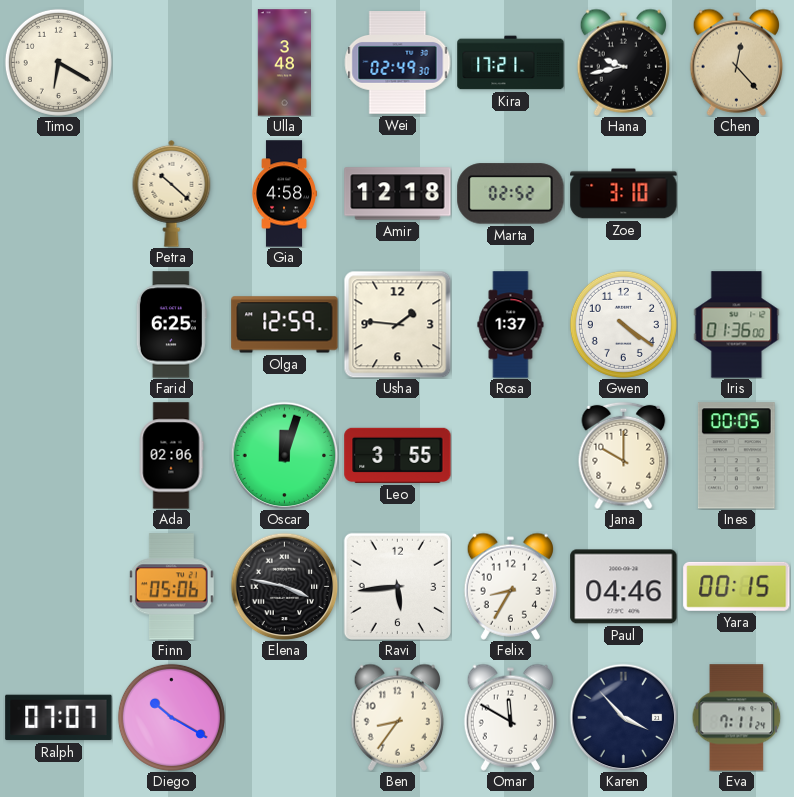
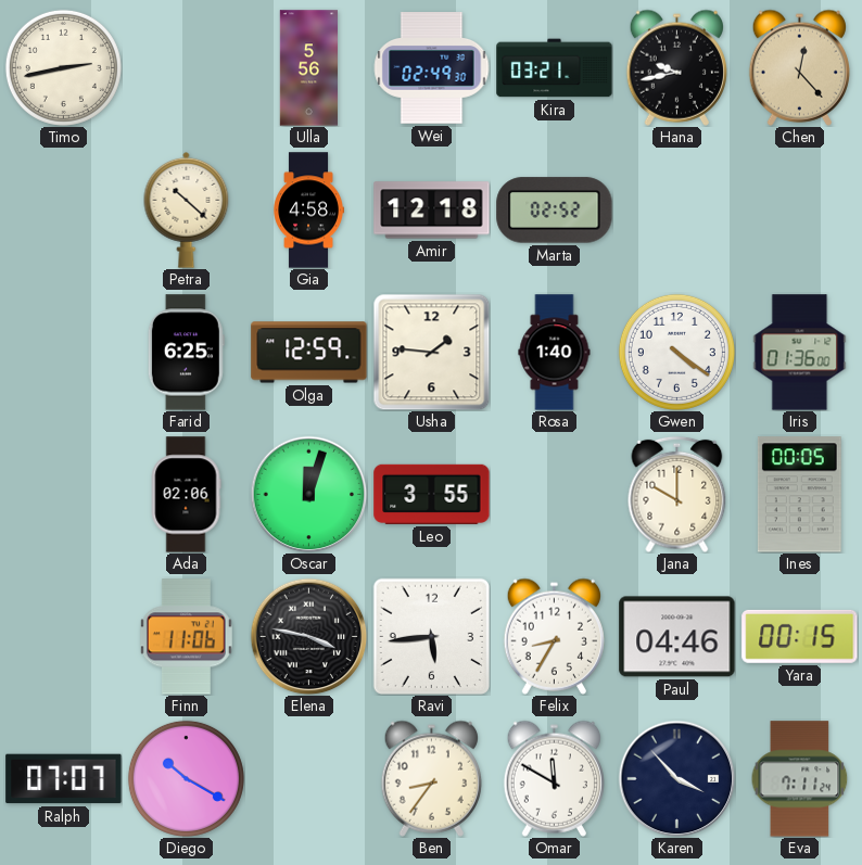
Timo: 6:20 -> 2:43 (63, 67)
Ulla: 3:48 -> 5:56 (309, 68)
Kira: 17:21 -> 03:21 (555, 68)
Zoe: 3:10 -> none (624, 194)
Rosa: 1:37 -> 1:40 (555, 353)
Finn: 05:06 -> 11:06 (186, 637)
